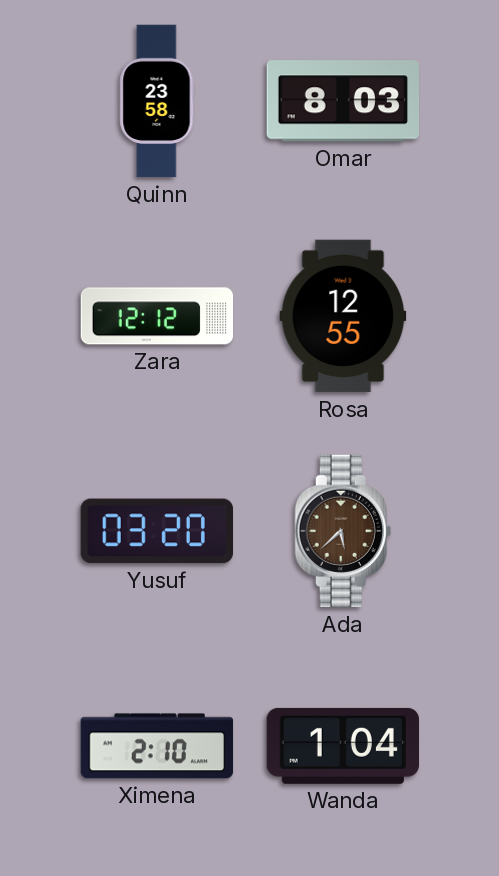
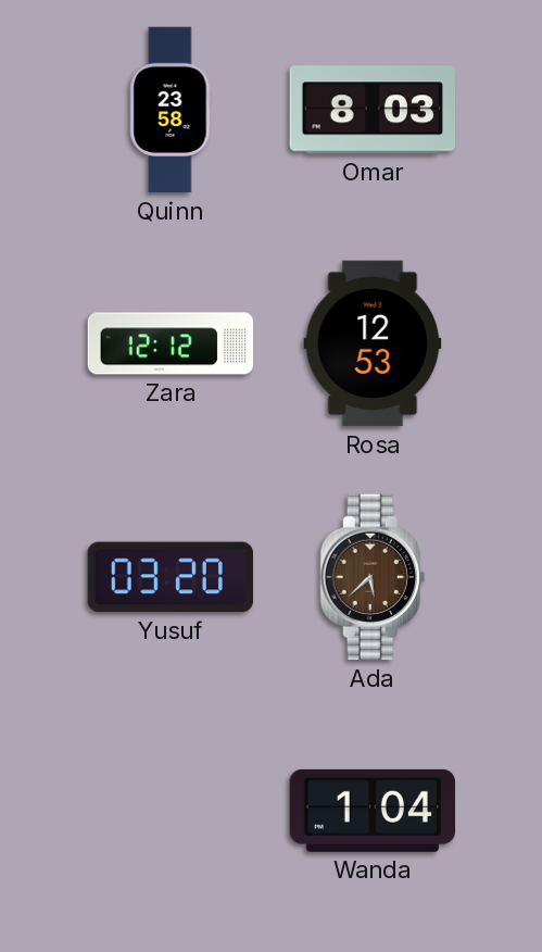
Rosa: 12:55 -> 12:53 (373, 343)
Ximena: 2:10 -> none (157, 746)
